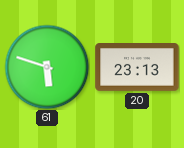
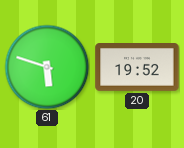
20: 23:13 -> 19:52 (137, 67)
